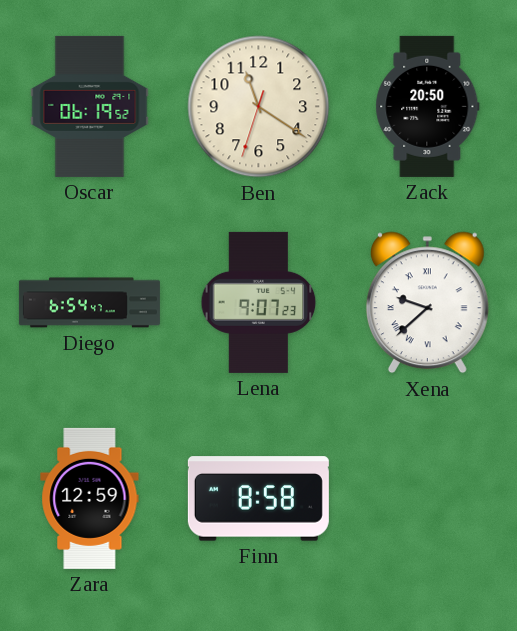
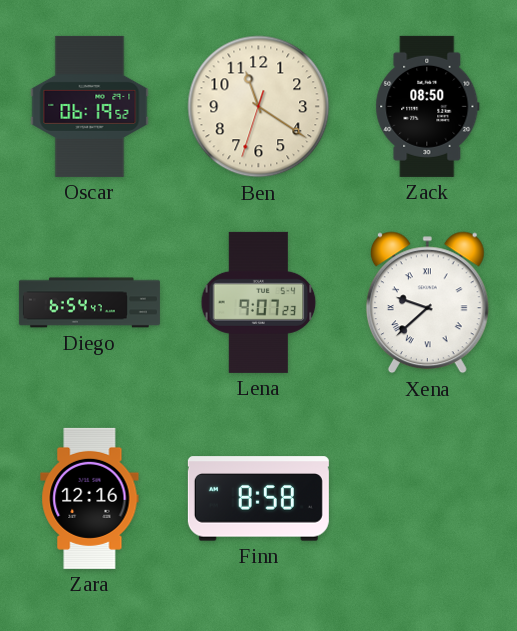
Zack: 20:50 -> 08:50 (428, 106)
Zara: 12:59 -> 12:16 (90, 498)
